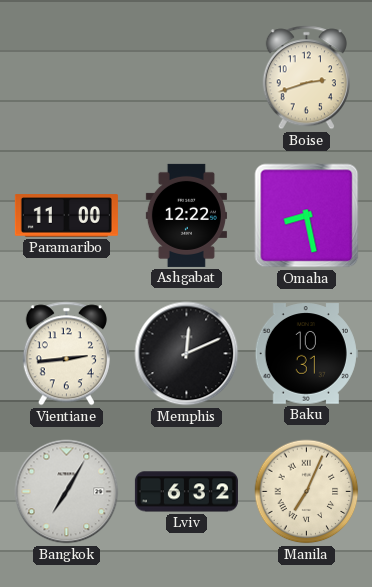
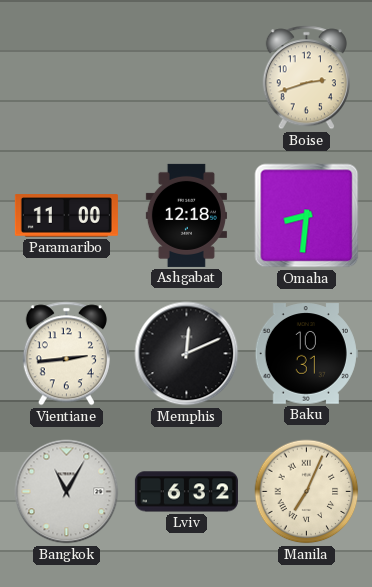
Ashgabat: 12:22 -> 12:18 (186, 215)
Omaha: 8:28 -> 8:31 (307, 216)
Bangkok: 7:05 -> 11:05 (67, 492)
